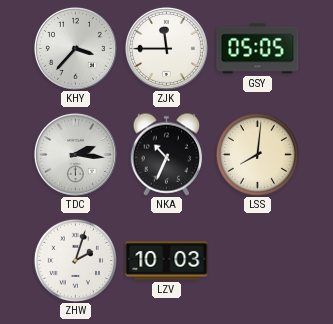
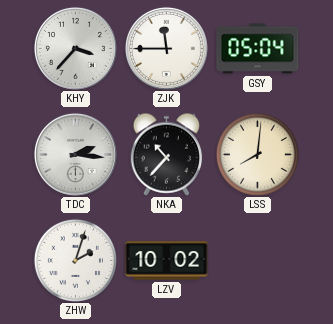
GSY: 05:05 -> 05:04 (258, 49)
NKA: 10:34 -> 10:37 (167, 154)
LZV: 10:03 -> 10:02 (167, 261)
